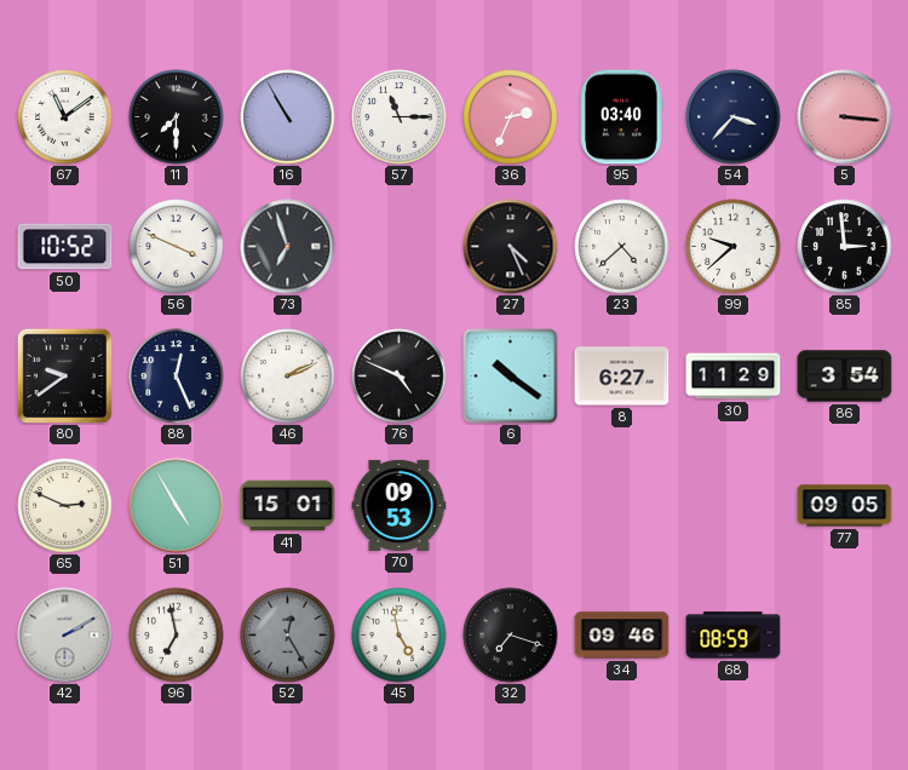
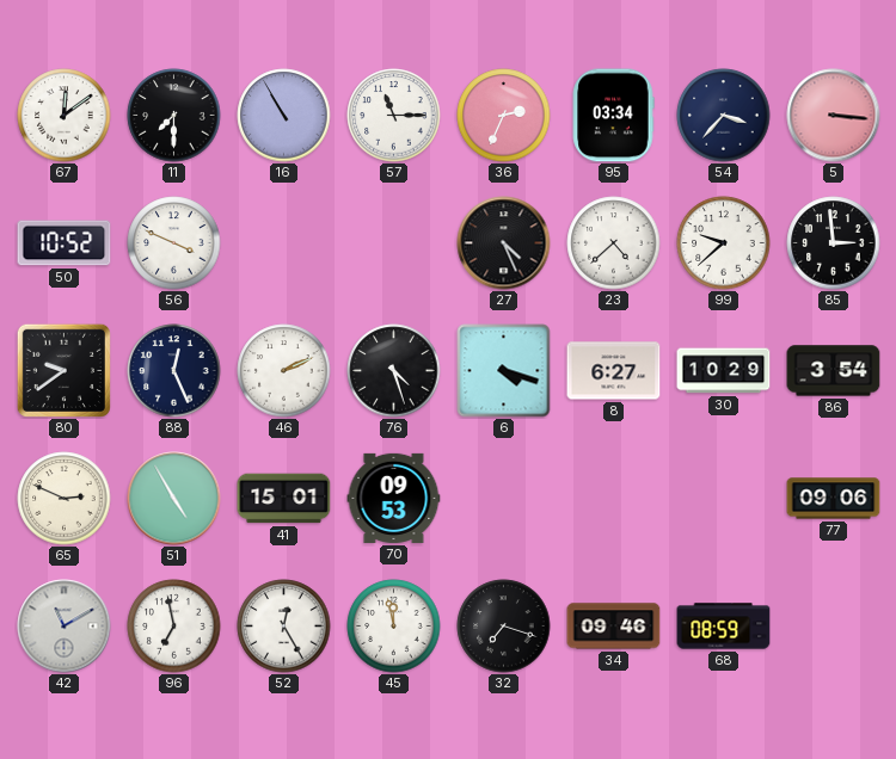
67: 11:09 -> 12:09 (65, 116)
95: 03:40 -> 03:34 (613, 116)
73: 6:57 -> none (288, 247)
76: 4:49 -> 4:27 (394, 371)
6: 10:21 -> 4:18 (504, 371)
30: 11:29 -> 10:29 (724, 371)
77: 09:05 -> 09:06 (834, 499)
42: 2:10 -> 11:10 (65, 627)
52 dial: grey -> white (284, 627)
45: 4:58 -> 11:58 (394, 627)
